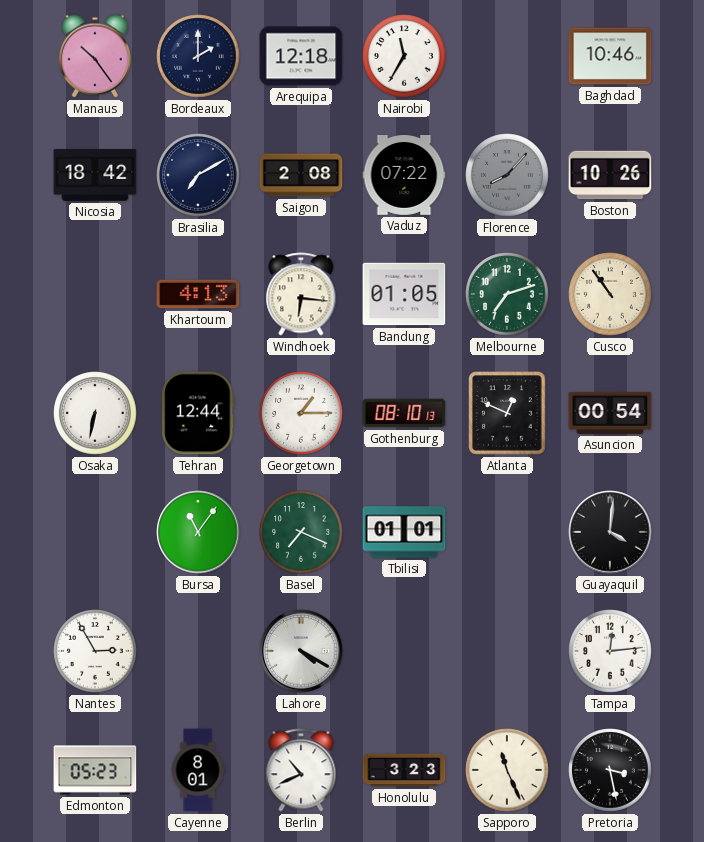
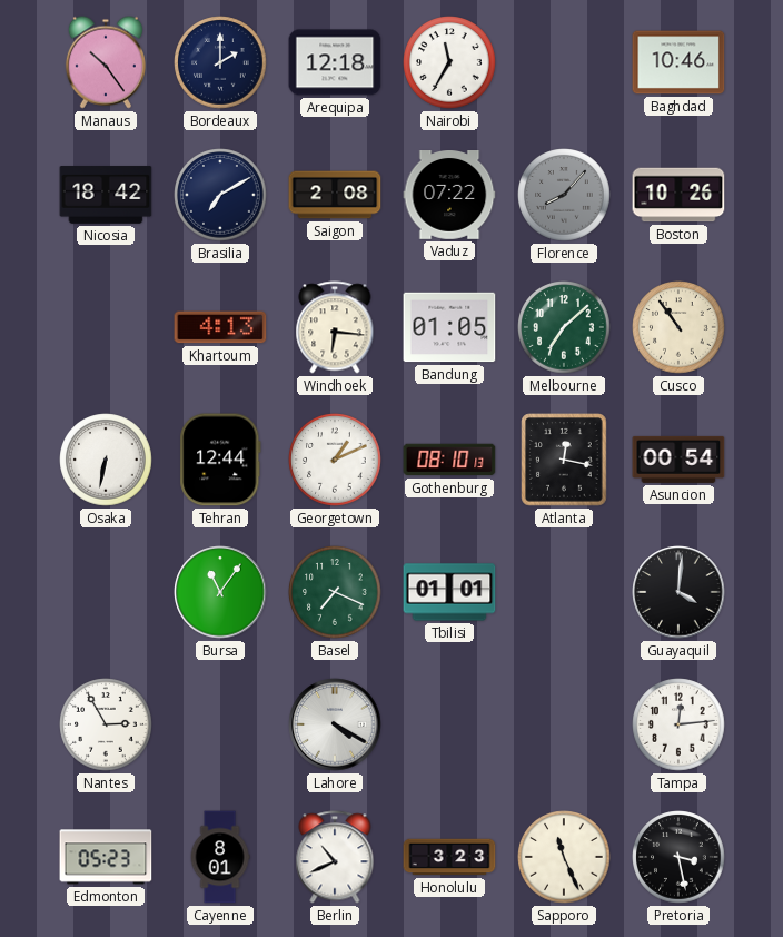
Melbourne: 7:12 -> 7:08 (564, 327)
Georgetown: 1:15 -> 1:11 (335, 460)
Atlanta: 12:49 -> 12:17 (564, 460)
